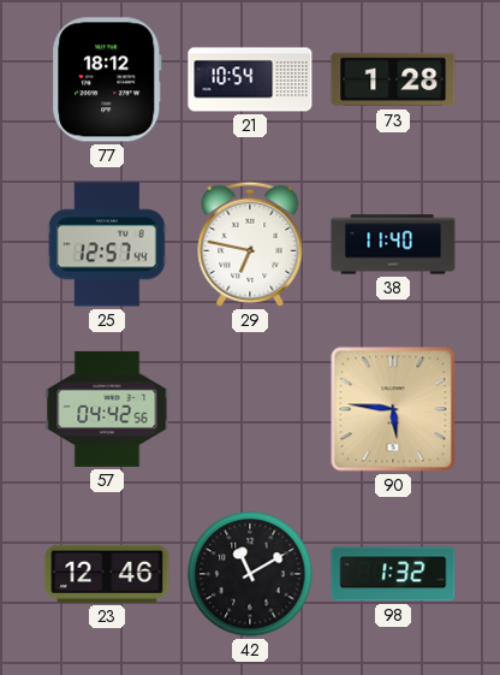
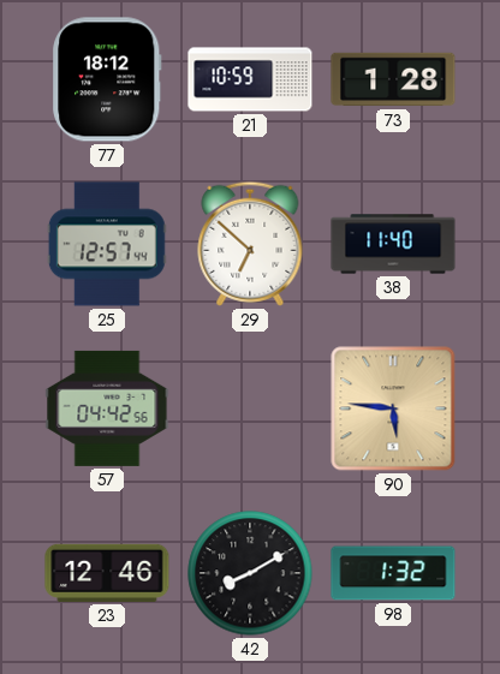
21: 10:54 -> 10:59 (250, 79)
29: 6:47 -> 6:52 (250, 244)
42: 11:10 -> 8:10 (250, 573)
